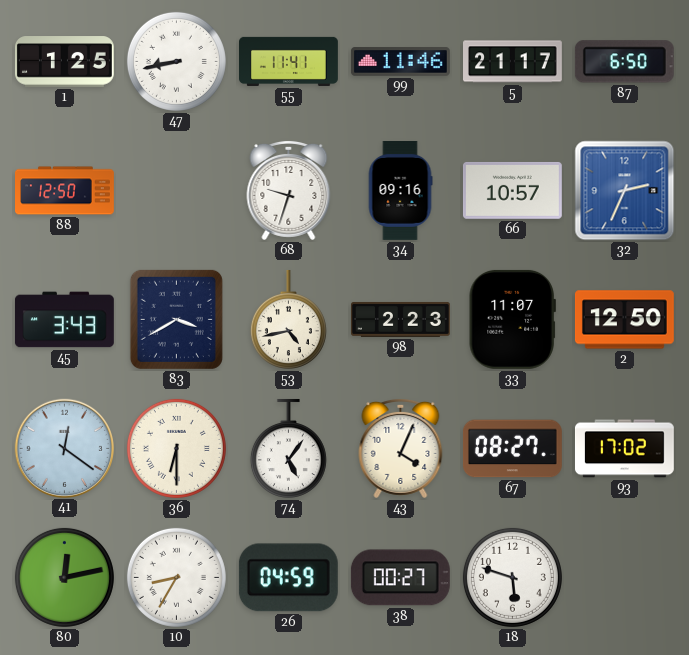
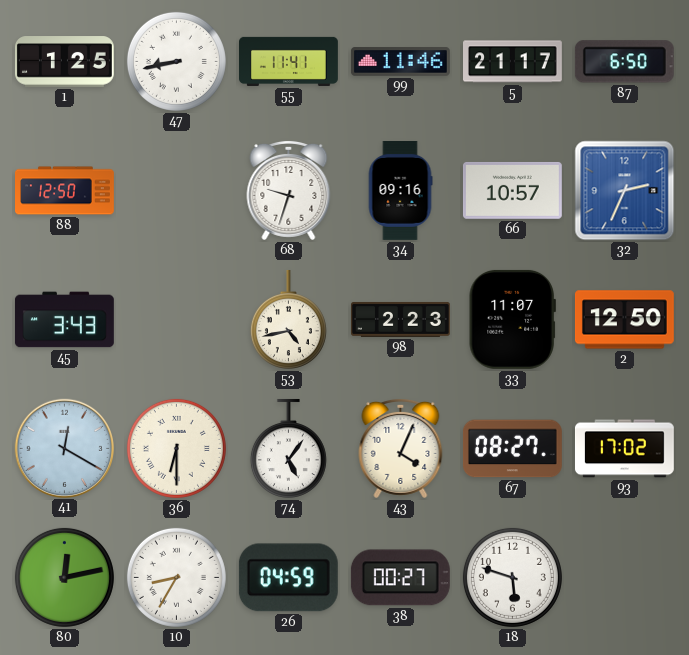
83: 3:40 -> none (176, 319)
41: 12:21 -> 12:20 (64, 448)
